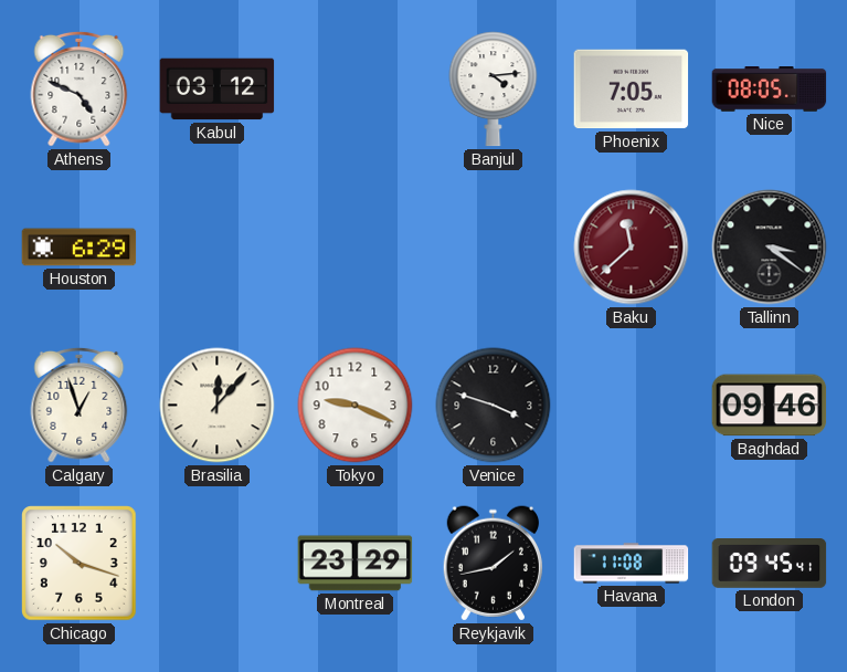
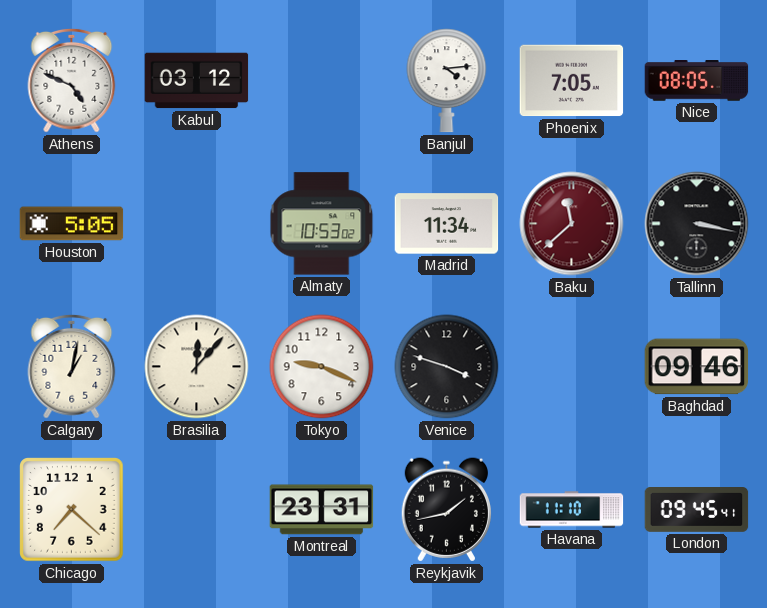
Houston: 6:29 -> 5:05 (72, 224)
Almaty: none -> 10:53 (322, 224)
Madrid: none -> 11:34 (447, 224)
Tallinn: 3:21 -> 3:17 (697, 224)
Calgary: 12:57 -> 1:02 (72, 366)
Chicago: 10:18 -> 7:22 (72, 510)
Montreal: 23:29 -> 23:31 (322, 510)
Havana: 11:08 -> 11:10 (572, 510)
